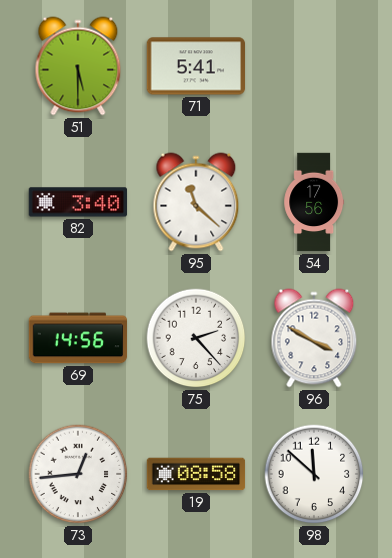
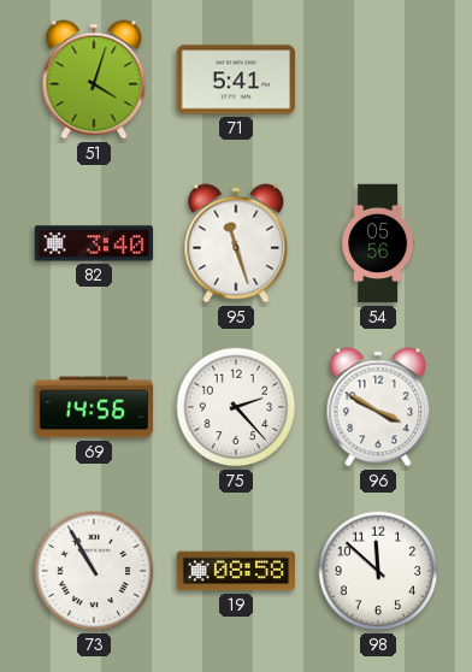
51: 5:30 -> 4:03 (94, 79)
95: 11:22 -> 11:27 (236, 243)
54: 17:56 -> 05:56 (378, 243)
73: 12:44 -> 10:55 (94, 571)
